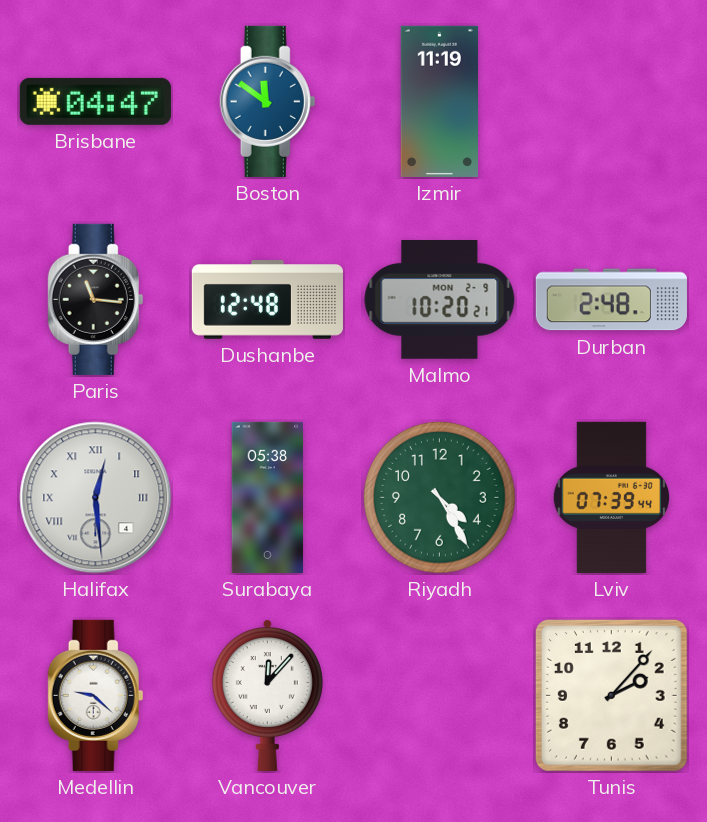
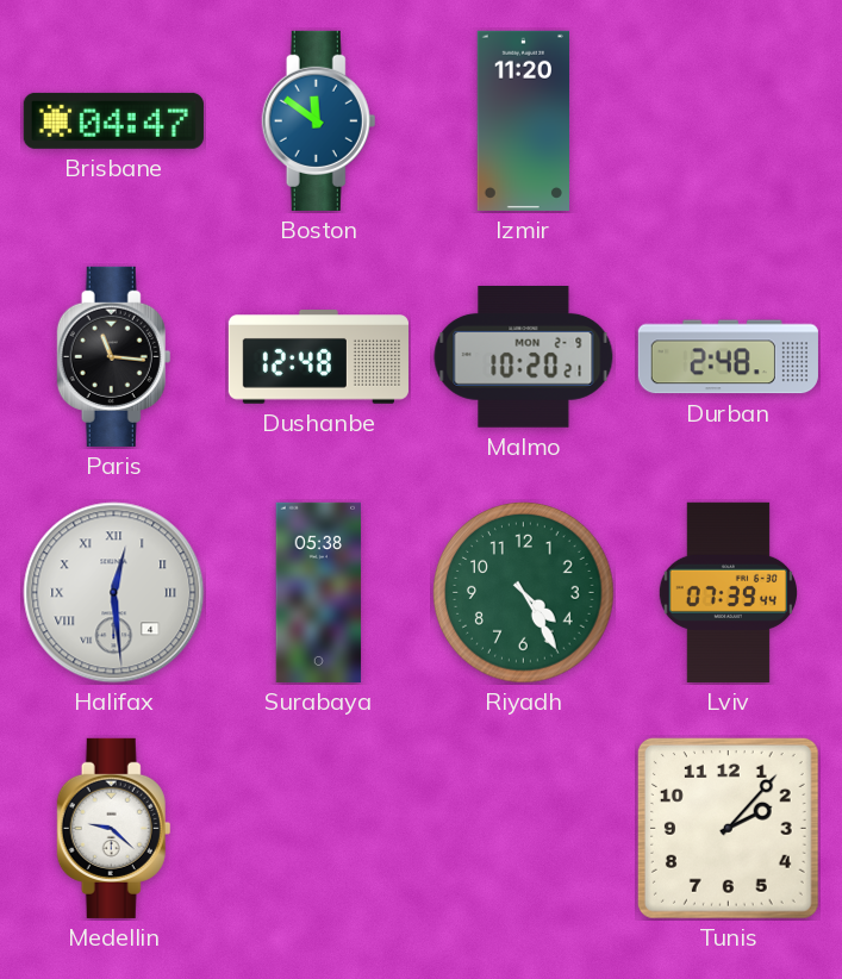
Izmir: 11:19 -> 11:20 (523, 120)
Vancouver: 12:07 -> none (267, 695)
